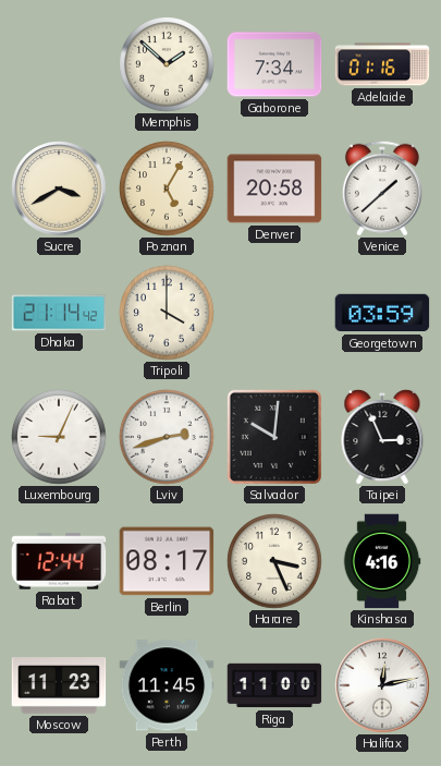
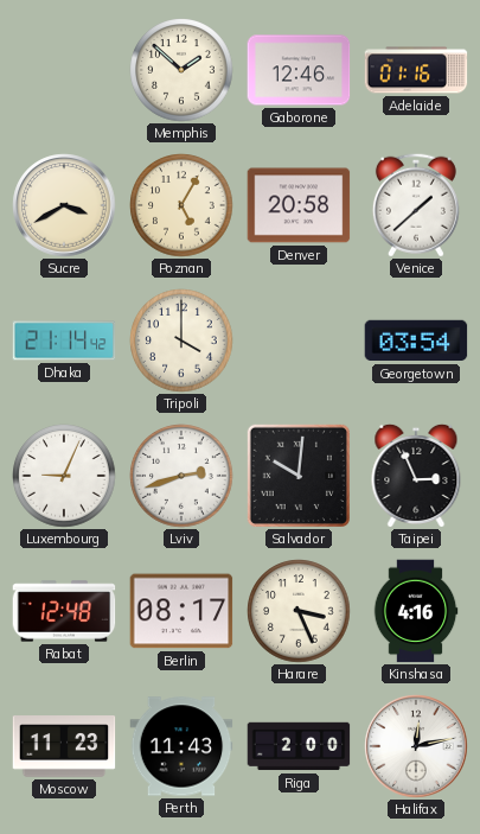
Gaborone: 7:34 -> 12:46 (299, 70)
Georgetown: 03:59 -> 03:54 (416, 340)
Rabat: 12:44 -> 12:48 (64, 611)
Perth: 11:45 -> 11:43 (181, 746)
Riga: 11:00 -> 2:00 (299, 746)
